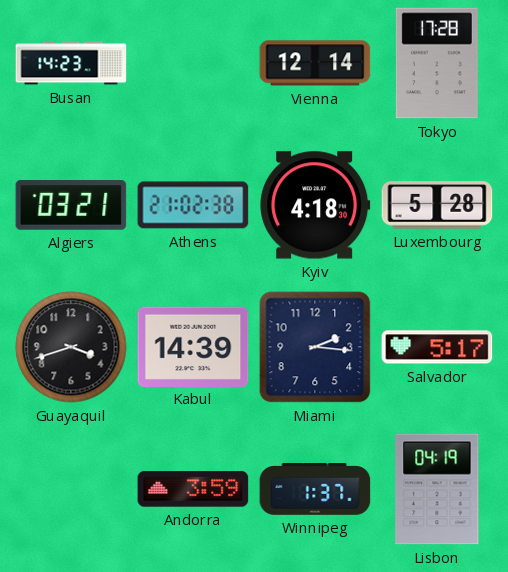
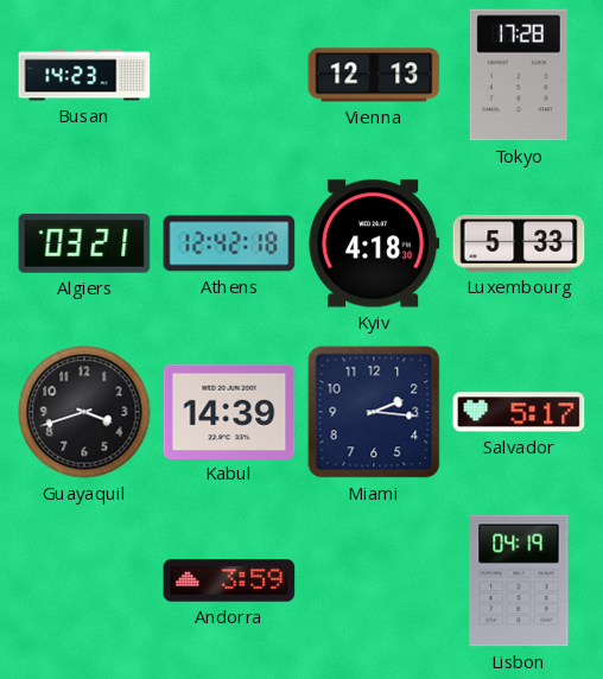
Vienna: 12:14 -> 12:13 (374, 75)
Athens: 21:02 -> 12:42 (229, 243)
Luxembourg: 5:28 -> 5:33 (519, 243)
Winnipeg: 1:37 -> none (315, 490)
